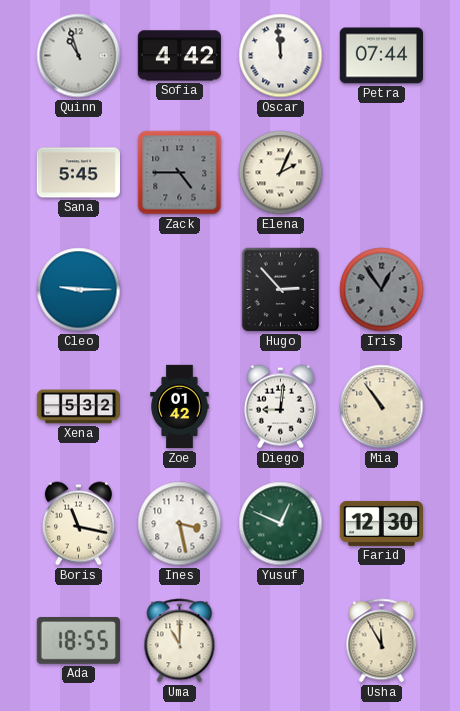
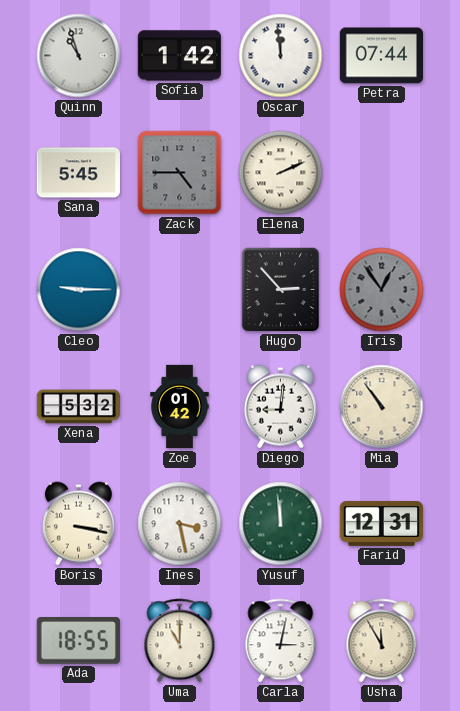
Sofia: 4:42 -> 1:42 (179, 56)
Elena: 2:04 -> 2:11 (281, 173)
Boris: 11:17 -> 3:17 (78, 524)
Yusuf: 12:49 -> 11:59 (281, 524)
Farid: 12:30 -> 12:31 (381, 523)
Carla: none -> 3:02 (281, 641)
